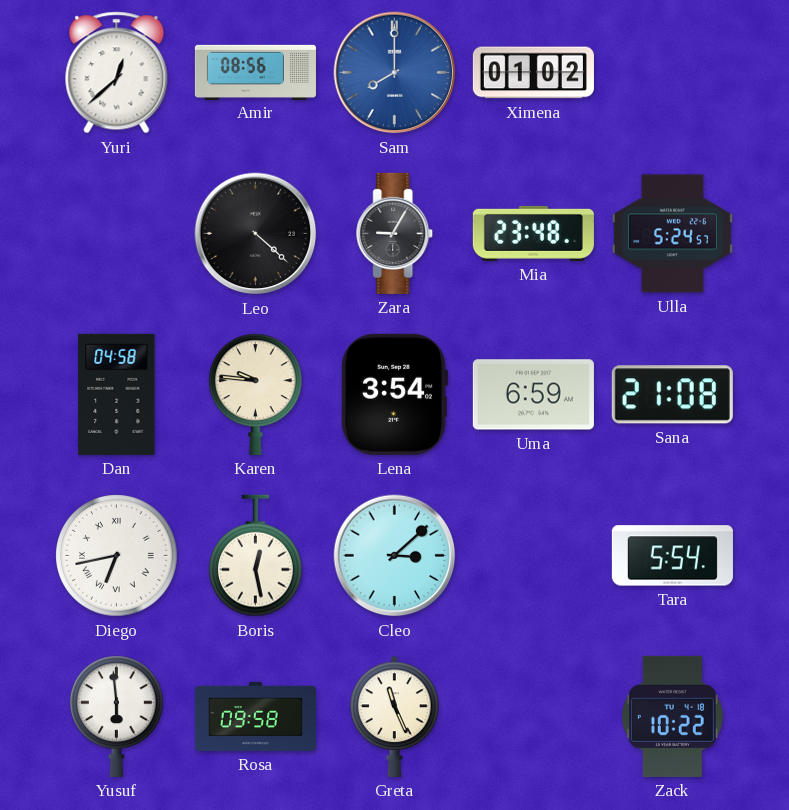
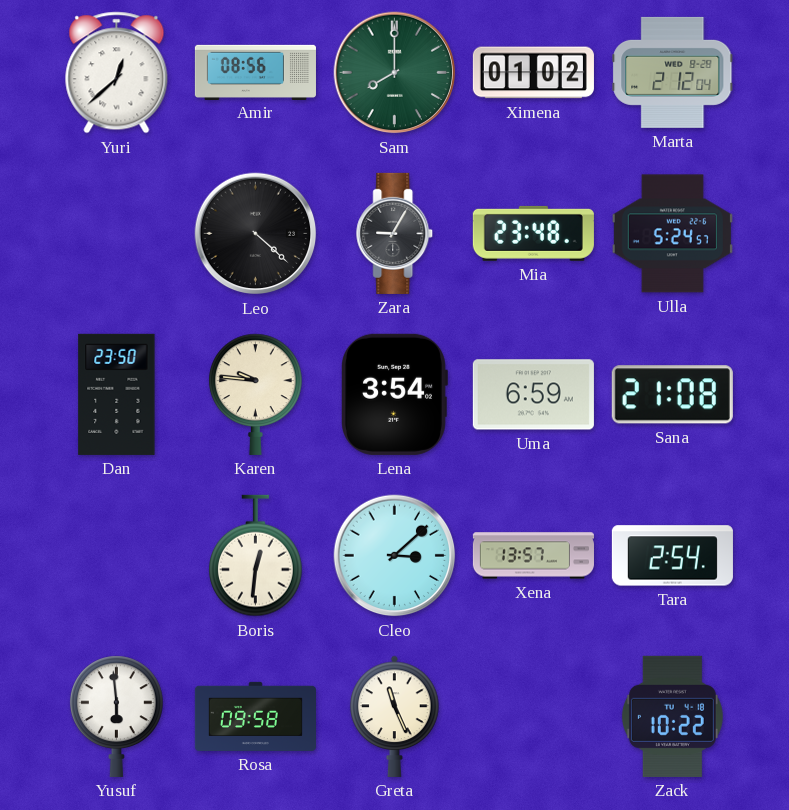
Sam dial: blue -> green (395, 73)
Marta: none -> 2:12 (673, 72)
Dan: 04:58 -> 23:50 (117, 394)
Diego: 6:43 -> none (117, 556)
Boris: 12:28 -> 12:31 (256, 556)
Xena: none -> 13:57 (533, 556)
Tara: 5:54 -> 2:54 (672, 556)
